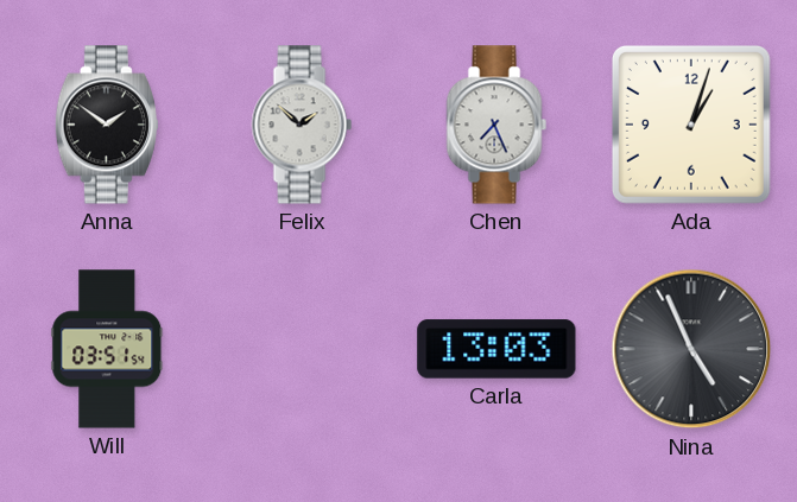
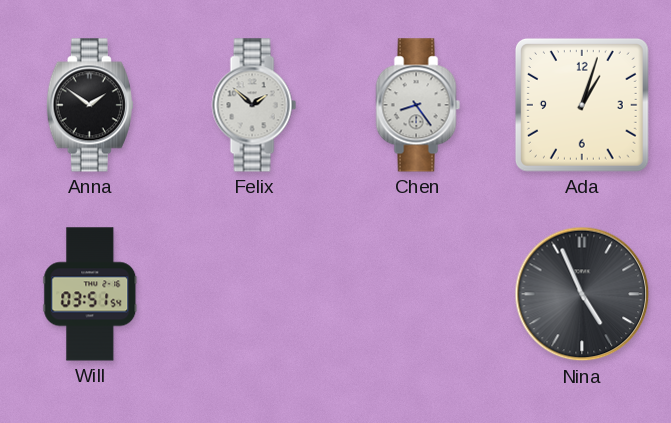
Chen: 7:26 -> 8:24 (418, 105)
Carla: 13:03 -> none (496, 349)
